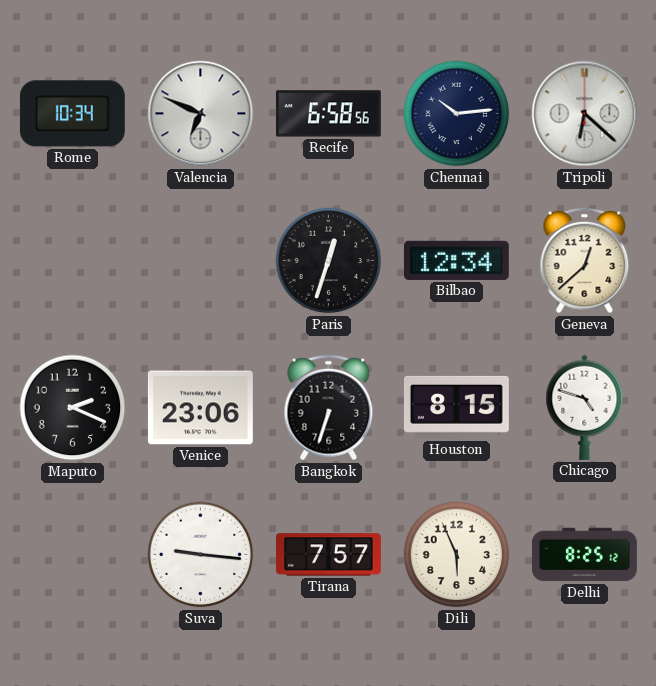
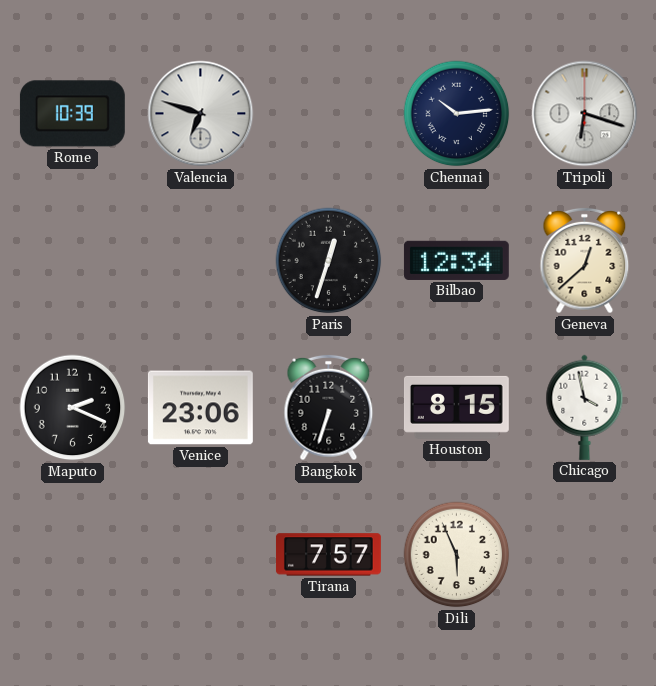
Rome: 10:34 -> 10:39 (72, 114)
Valencia: 6:49 -> 6:48 (201, 114)
Recife: 6:58 -> none (328, 114)
Tripoli: 6:22 -> 6:18 (585, 114)
Chicago: 4:48 -> 3:58 (585, 407)
Suva: 9:16 -> none (201, 555)
Delhi: 8:25 -> none (584, 555)
